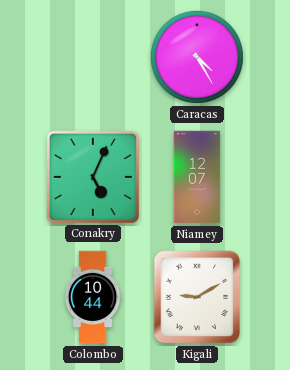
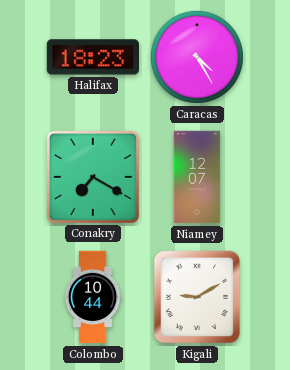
Halifax: none -> 18:23 (92, 57)
Conakry: 5:04 -> 7:20 (92, 176)
